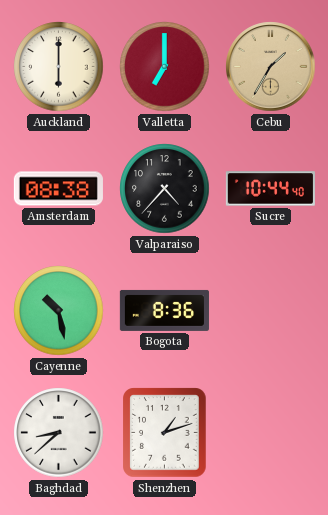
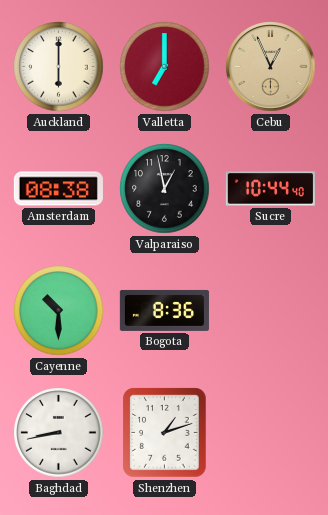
Cebu: 1:35 -> 12:56 (271, 67)
Valparaiso: 4:37 -> 12:58 (165, 189)
Cayenne: 10:28 -> 10:30 (59, 311)
Baghdad: 8:38 -> 8:43 (59, 433)
